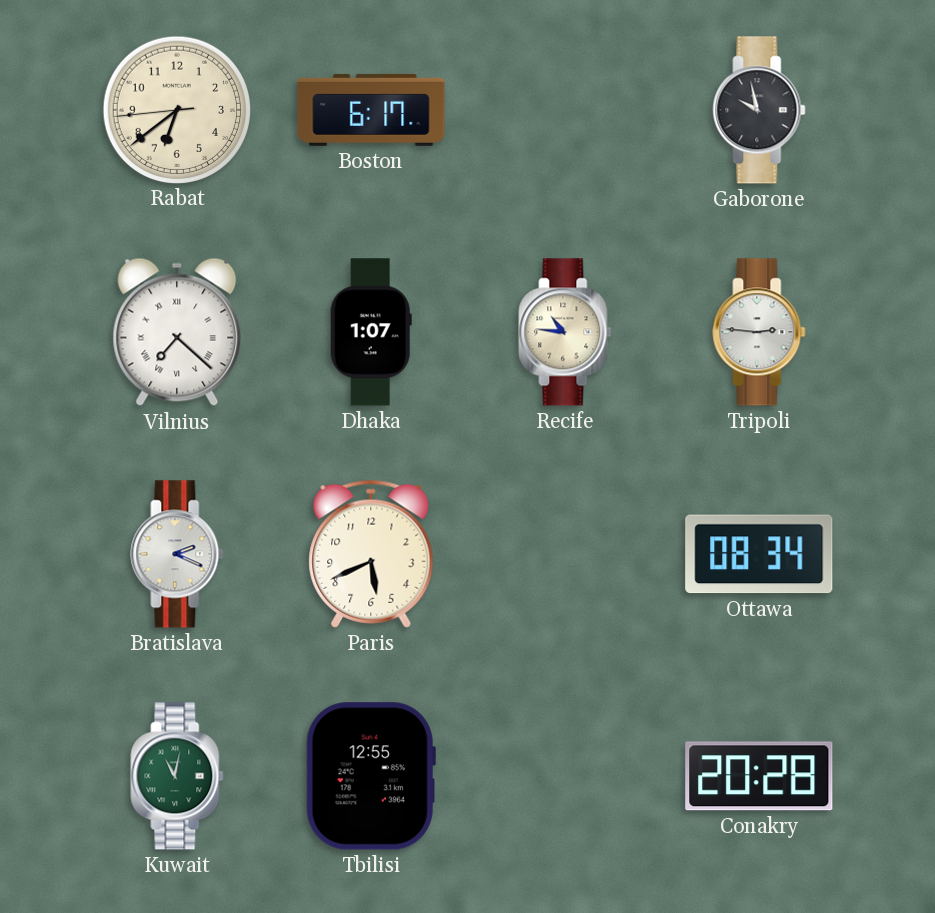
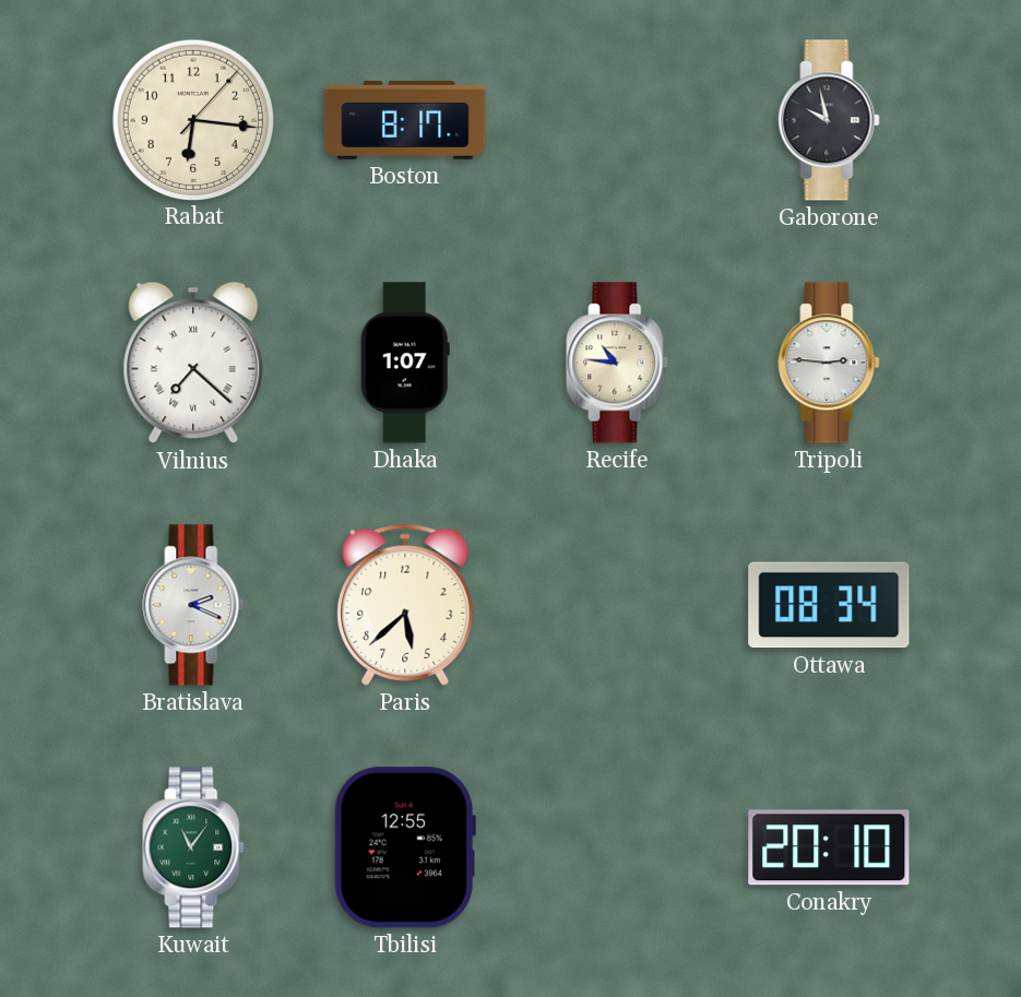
Rabat: 6:38 -> 6:16 (192, 119)
Boston: 6:17 -> 8:17 (405, 120)
Paris: 5:41 -> 5:38 (405, 605)
Kuwait: 11:02 -> 11:06 (193, 847)
Conakry: 20:28 -> 20:10 (829, 847)
